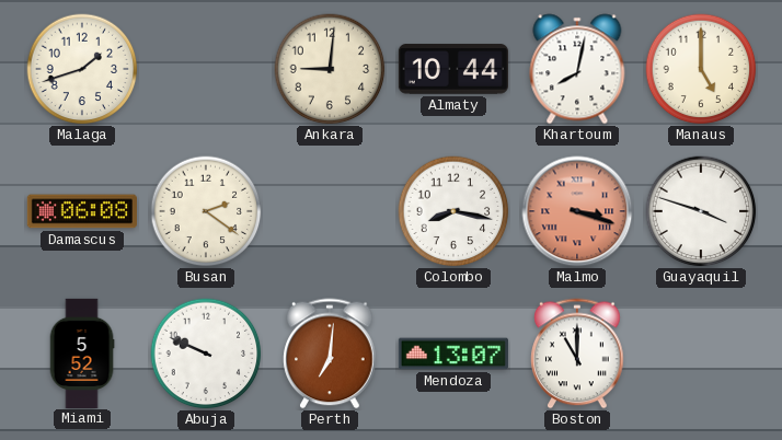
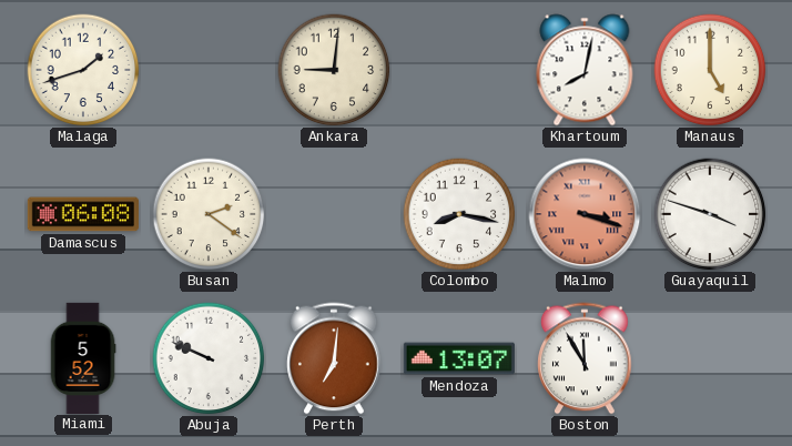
Almaty: 10:44 -> none (453, 69)
Boston: 11:00 -> 11:55 (585, 358)
